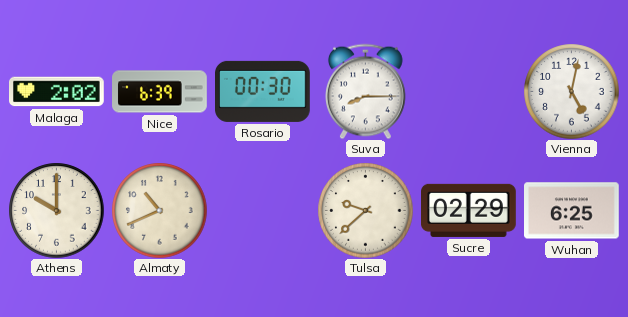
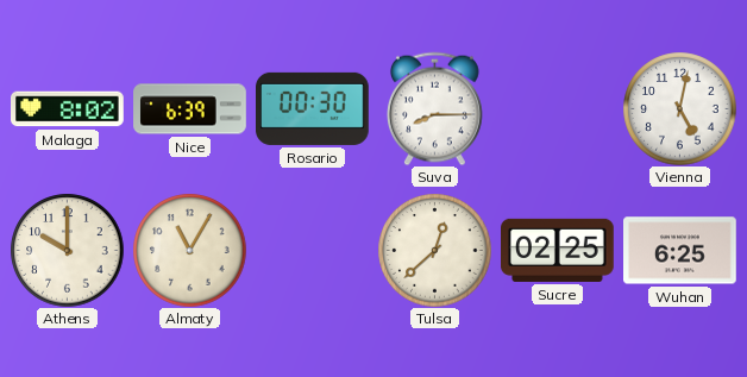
Malaga: 2:02 -> 8:02 (68, 109)
Almaty: 10:41 -> 11:05 (189, 250)
Tulsa: 9:38 -> 12:38 (434, 250)
Sucre: 02:29 -> 02:25 (558, 250)
